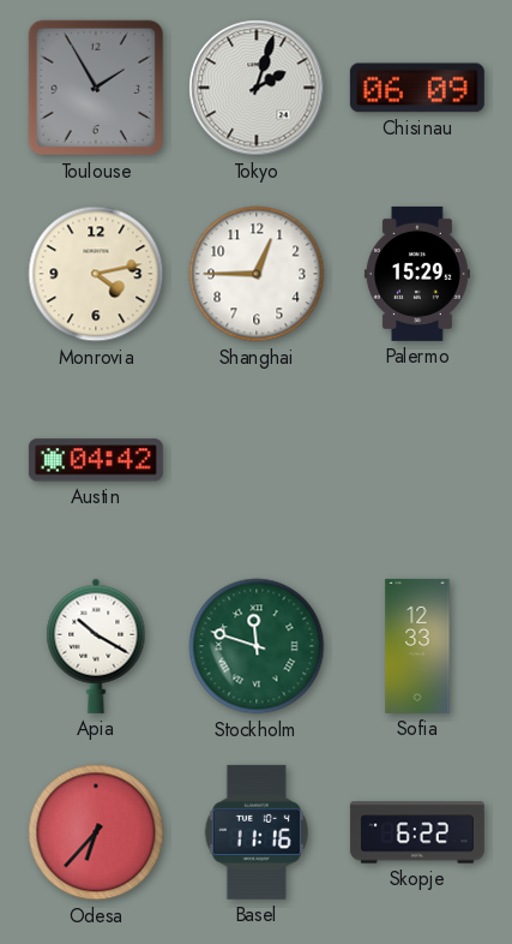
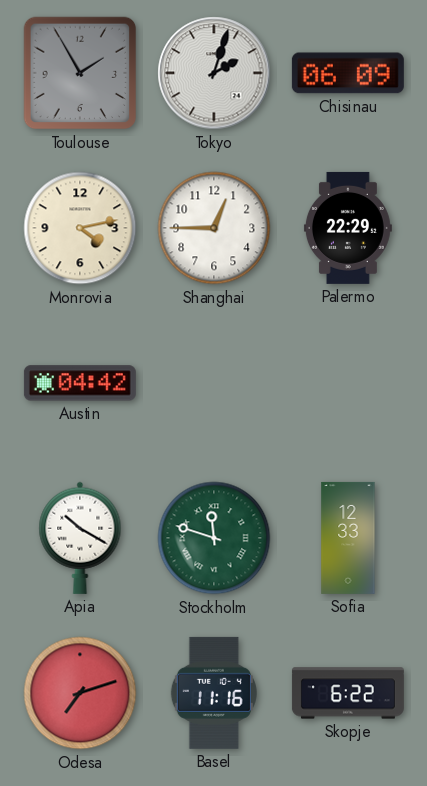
Palermo: 15:29 -> 22:29 (348, 228)
Odesa: 6:37 -> 7:12 (80, 693)
